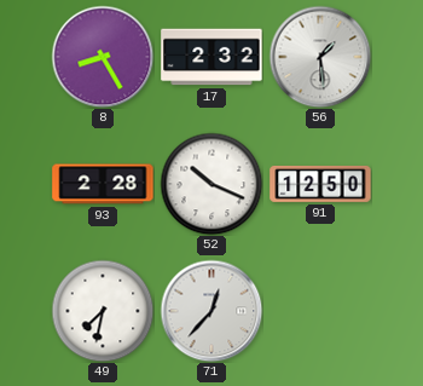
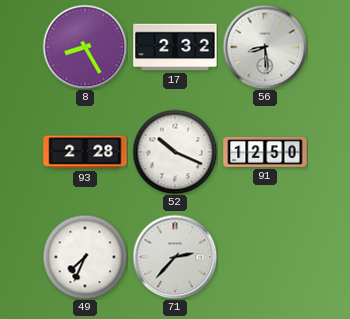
56: 1:29 -> 8:29 (265, 47)
49: 7:32 -> 7:34 (85, 257)
71: 12:37 -> 2:37 (175, 257)
